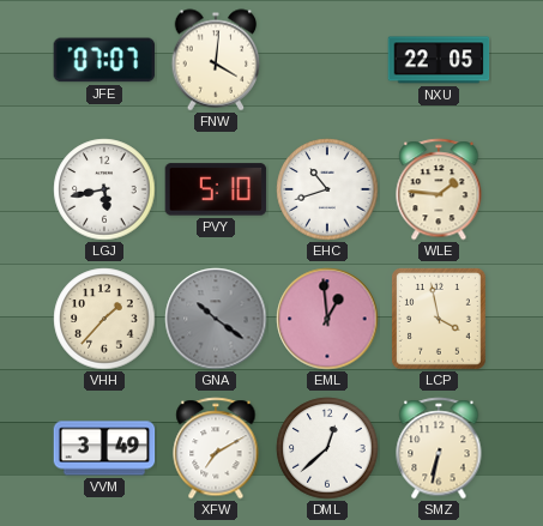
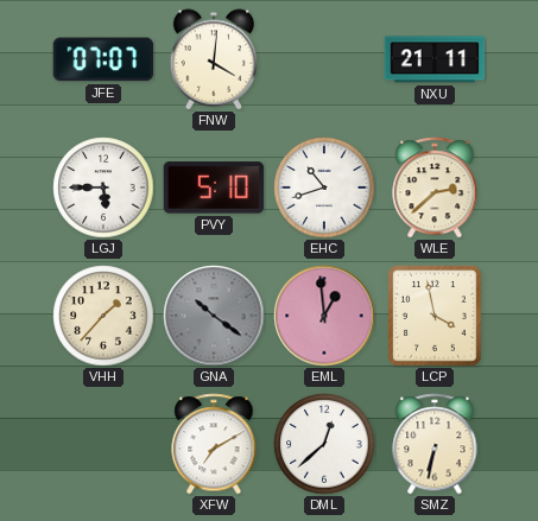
NXU: 22:05 -> 21:11 (435, 59)
LGJ: 5:43 -> 5:45 (103, 188)
WLE: 1:46 -> 2:38 (435, 188)
VVM: 3:49 -> none (104, 448)
